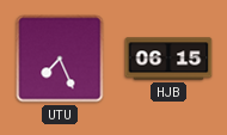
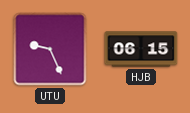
UTU: 7:26 -> 9:26 (50, 49)
